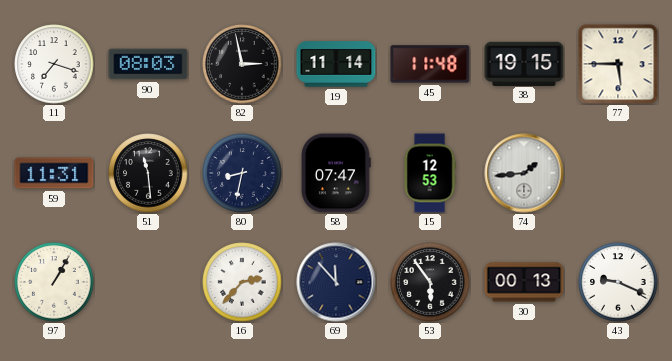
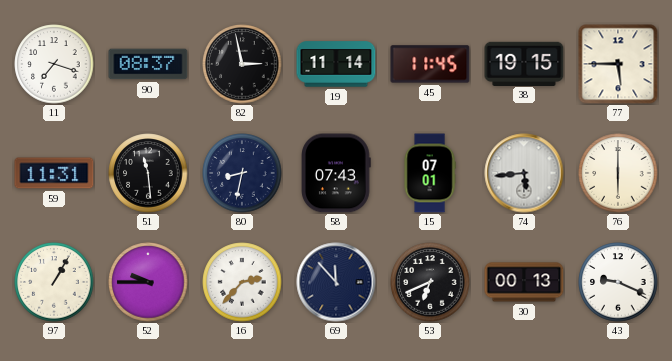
90: 08:03 -> 08:37 (148, 64)
45: 11:48 -> 11:45 (430, 64)
58: 07:47 -> 07:43 (336, 173)
15: 12:53 -> 07:01 (430, 173)
74: 1:44 -> 5:44 (524, 173)
76: none -> 6:00 (618, 173)
52: none -> 9:45 (148, 282)
53: 5:54 -> 6:41 (430, 282)
